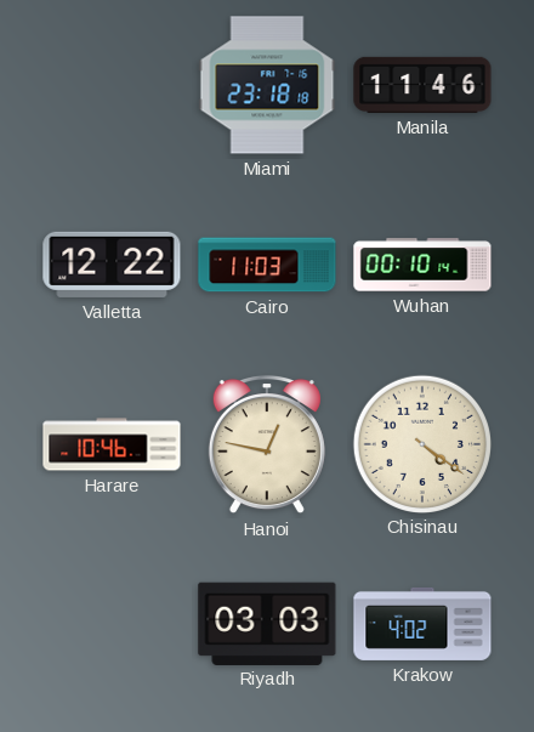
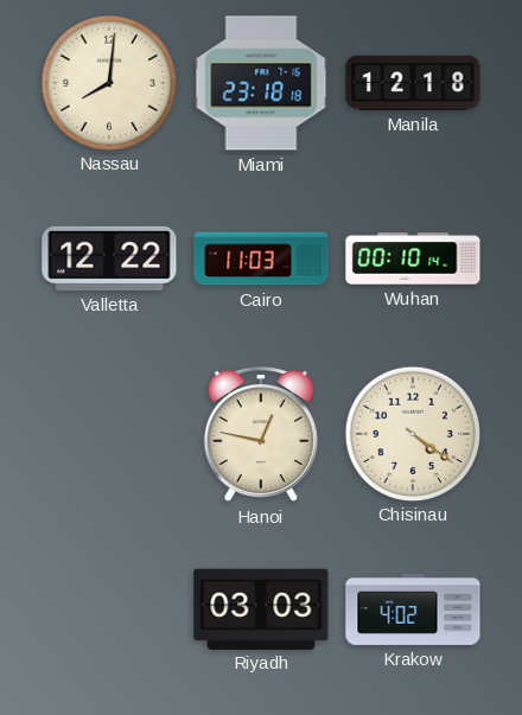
Nassau: none -> 8:01 (108, 82)
Manila: 11:46 -> 12:18 (413, 83)
Harare: 10:46 -> none (112, 444)
